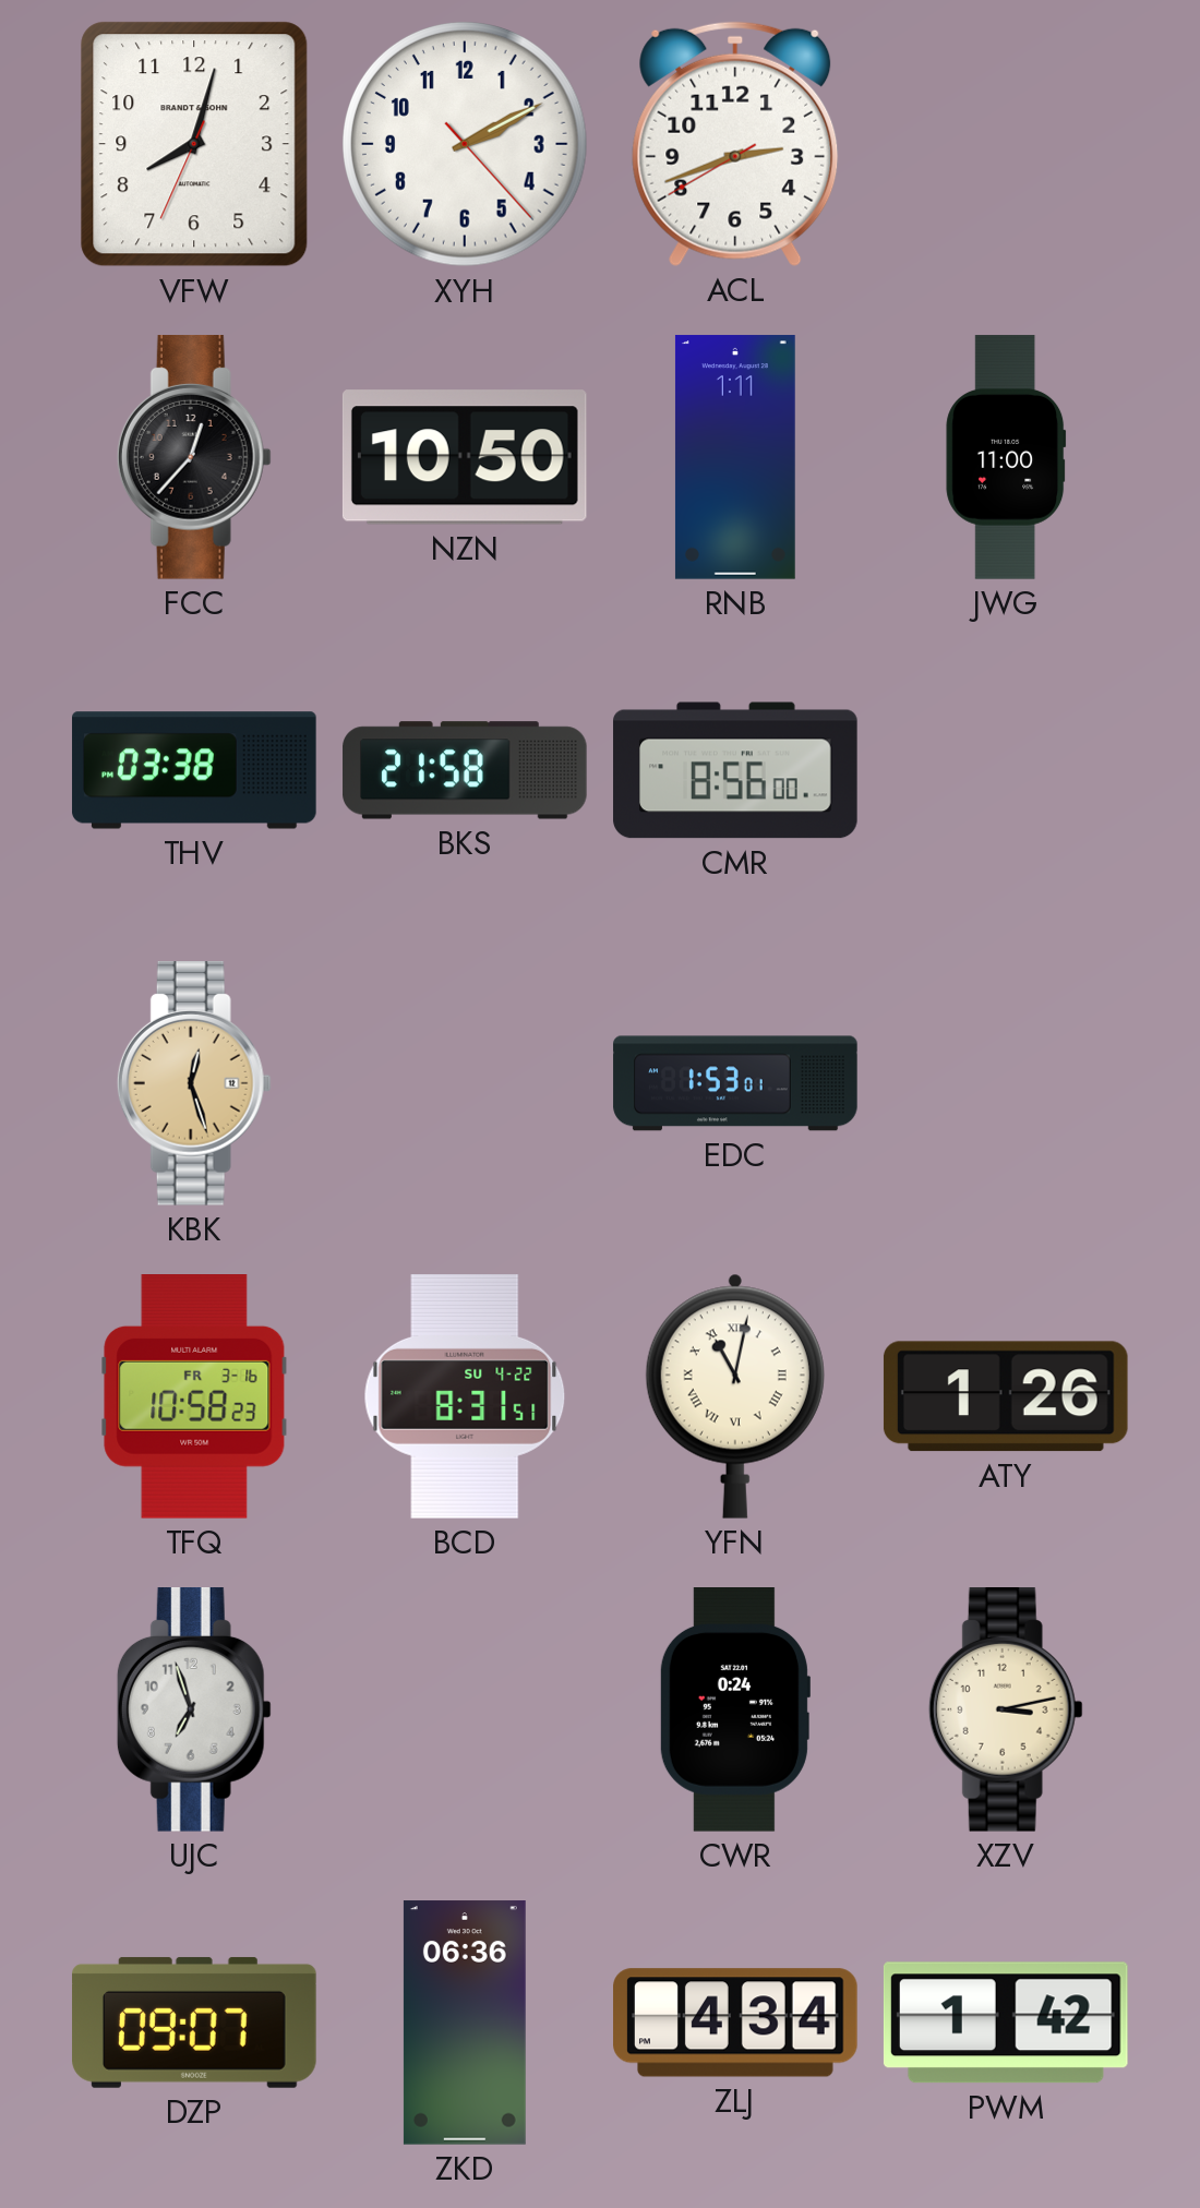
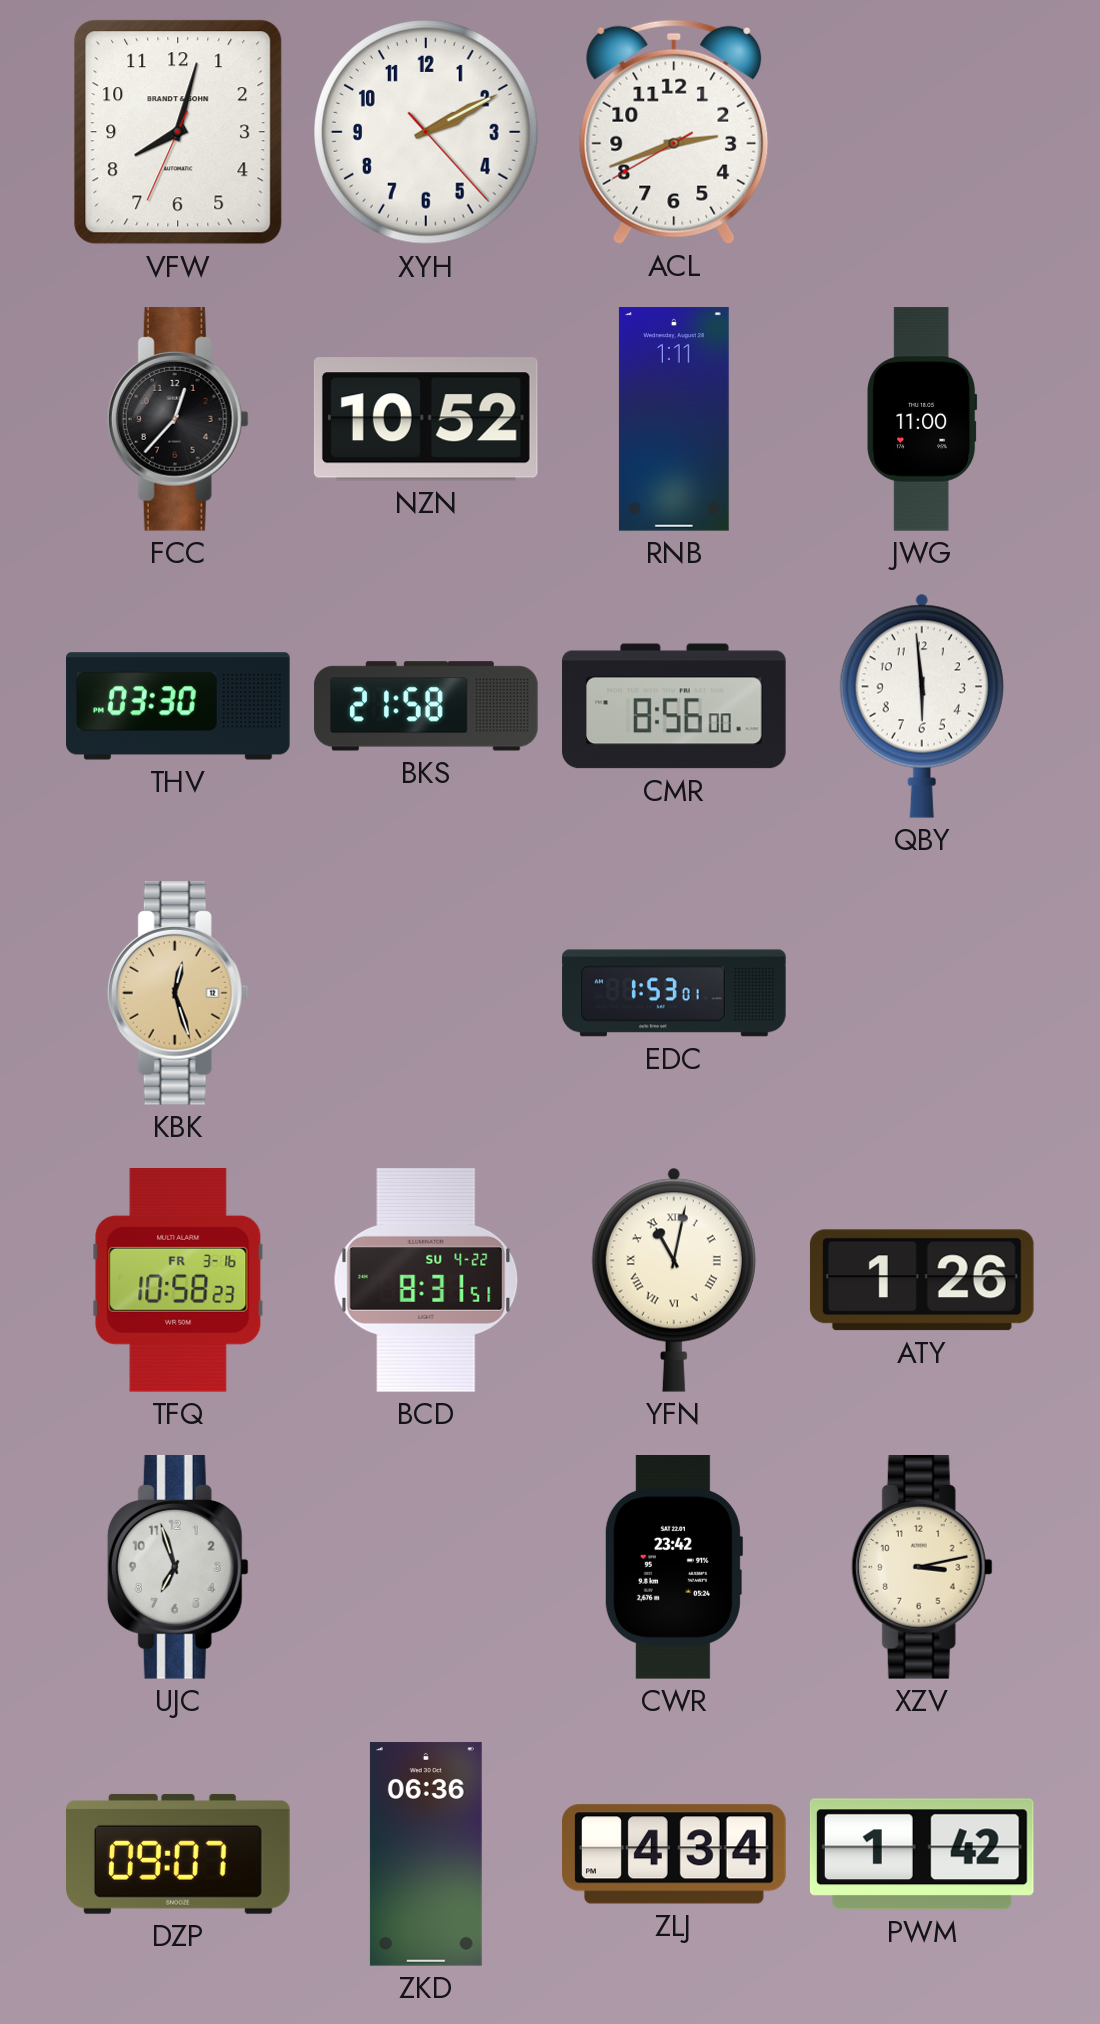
NZN: 10:50 -> 10:52 (426, 419)
THV: 03:38 -> 03:30 (178, 706)
QBY: none -> 5:59 (922, 706)
CWR: 0:24 -> 23:42 (673, 1568)
